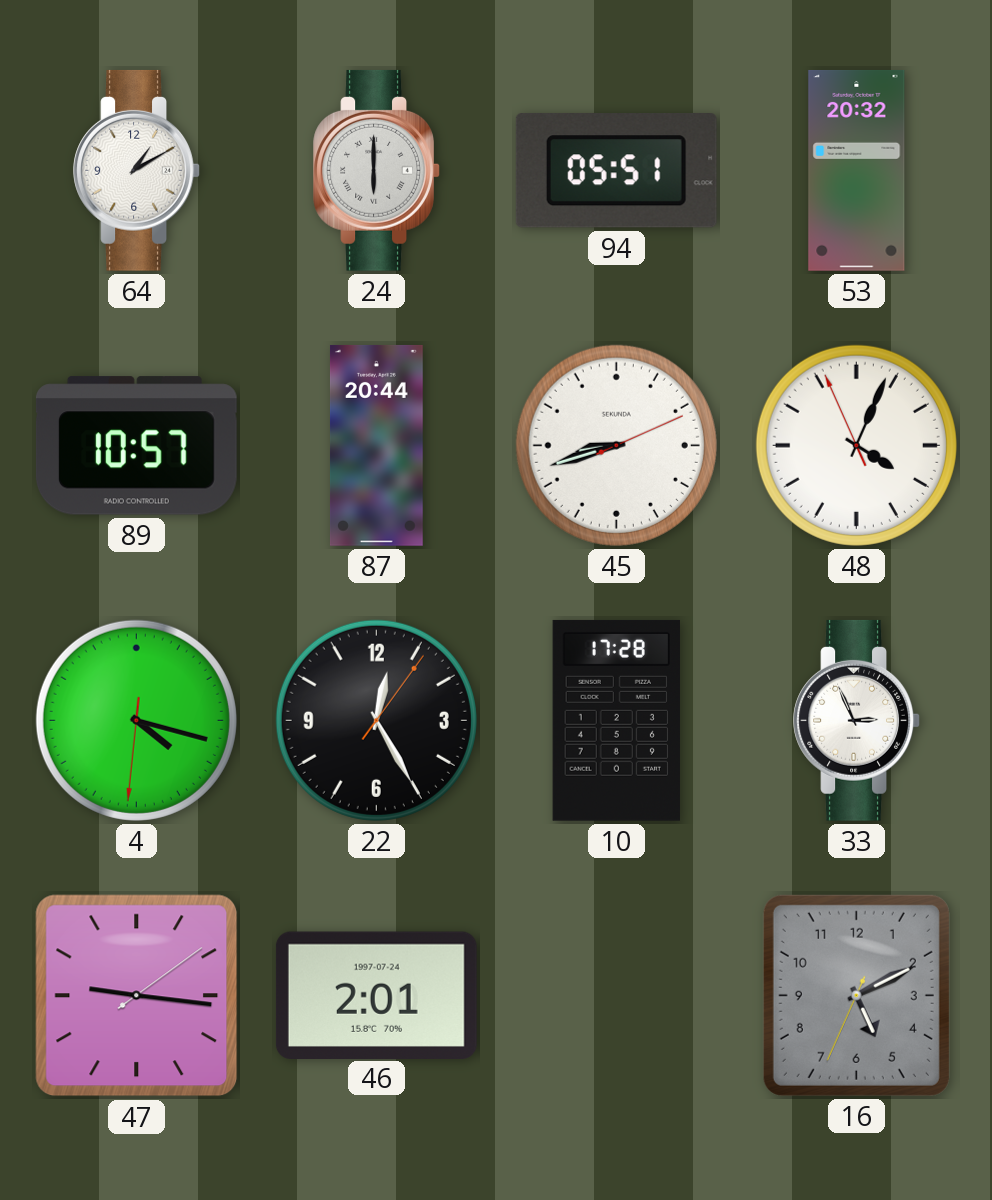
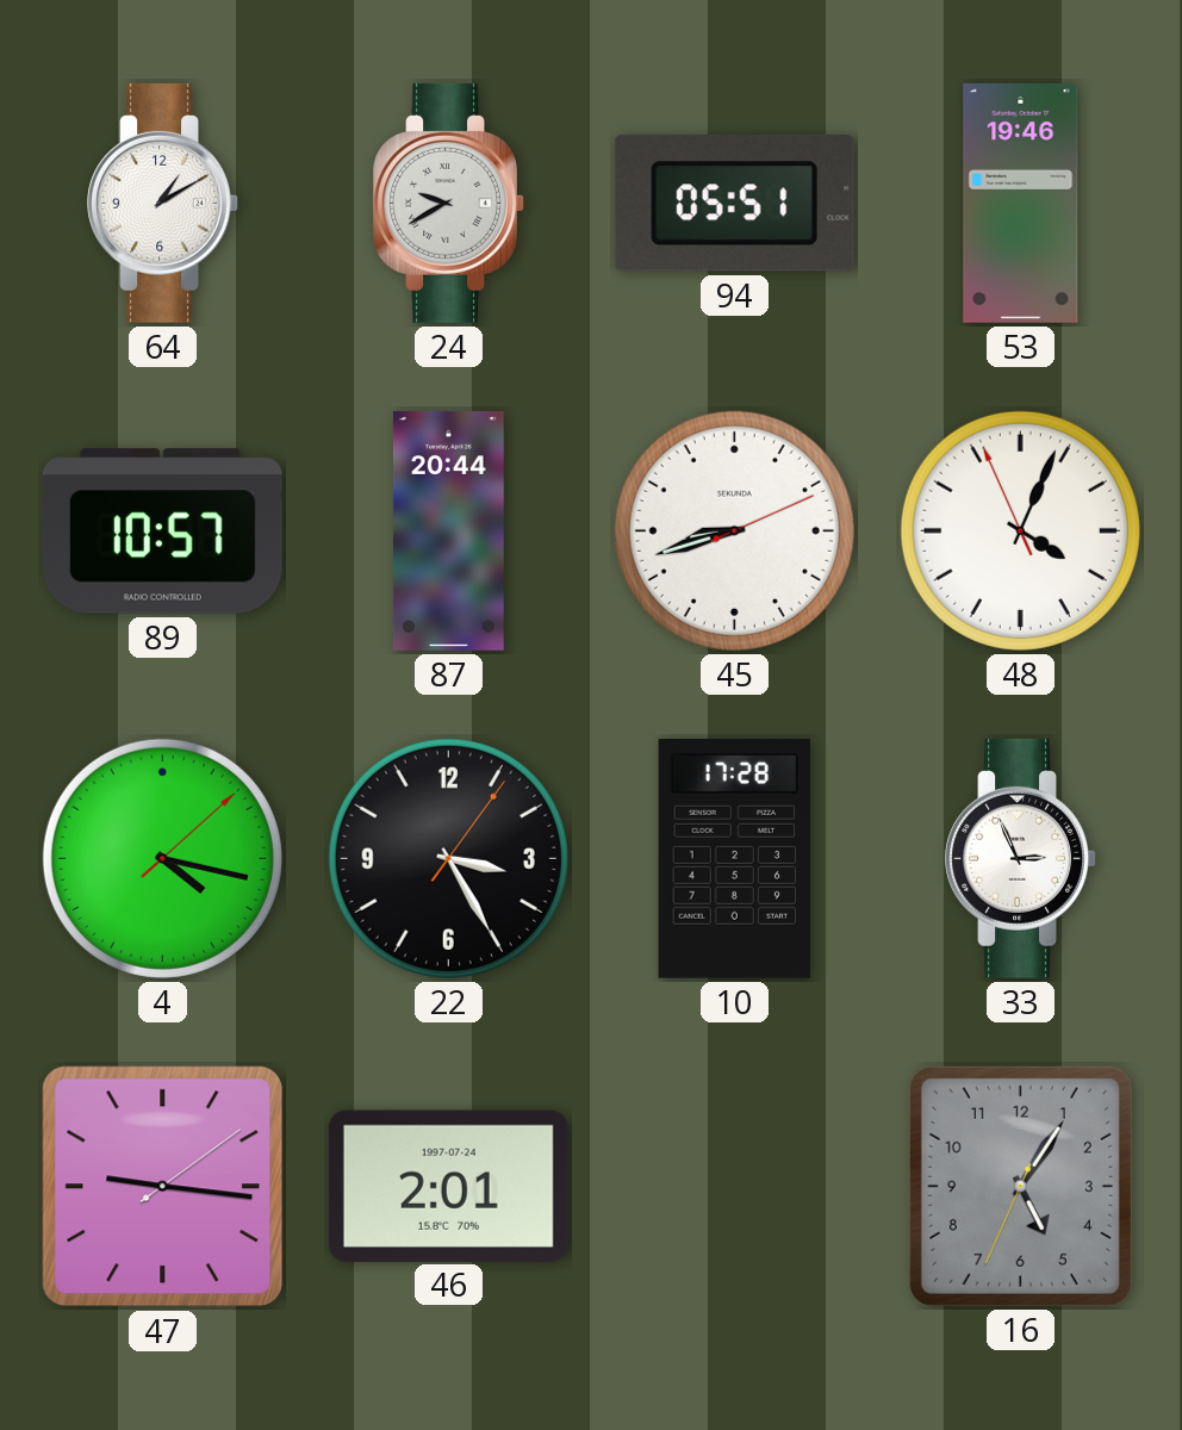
24: 6:00 -> 9:40 (449, 203)
53: 20:32 -> 19:46 (1021, 203)
4: 4:17:31 -> 4:17:08 (162, 858)
22: 12:25 -> 3:25 (448, 858)
16: 5:10 -> 5:05 (1020, 1186)
